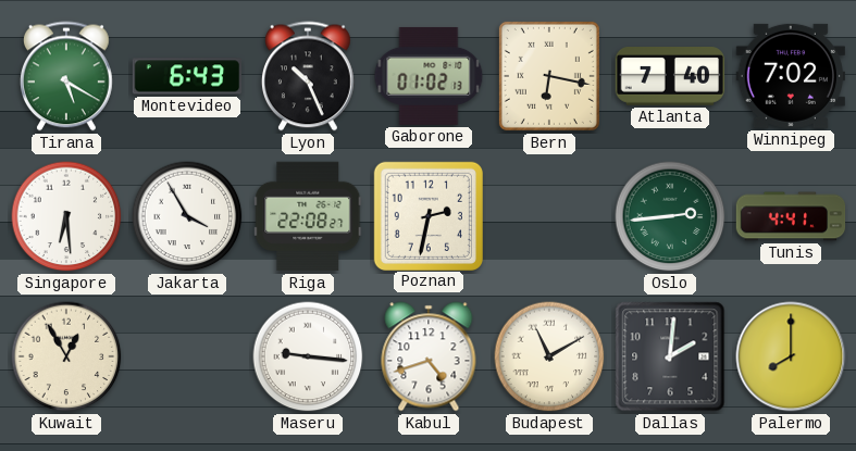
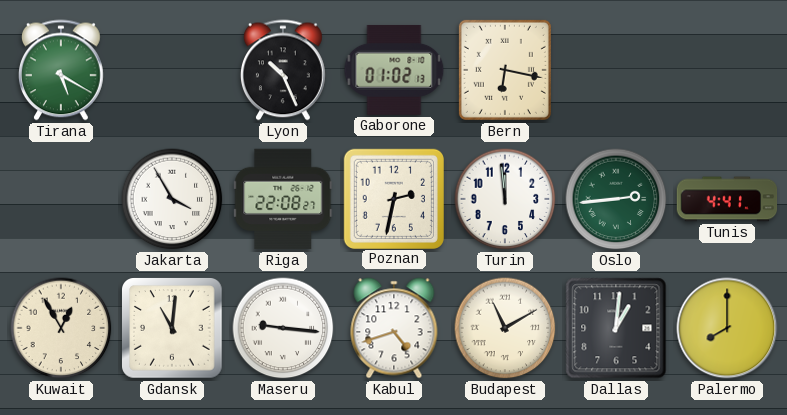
Montevideo: 6:43 -> none (187, 76)
Atlanta: 7:40 -> none (670, 76)
Winnipeg: 7:02 -> none (790, 76)
Singapore: 6:29 -> none (66, 216)
Turin: none -> 11:59 (505, 199)
Gdansk: none -> 11:01 (172, 328)
Dallas: 2:01 -> 1:01 (616, 328)
